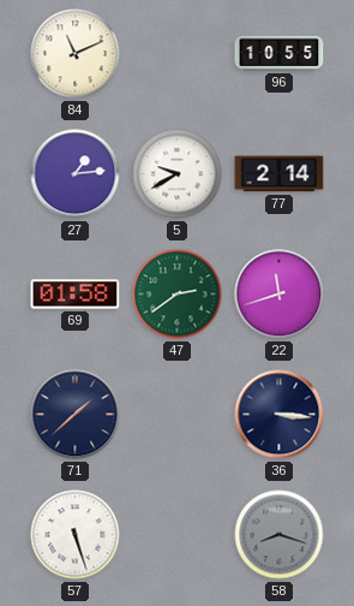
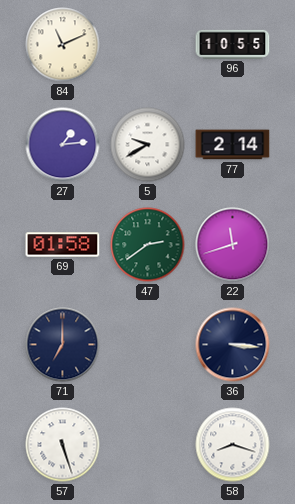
71: 1:38 -> 7:00 (63, 345)
58 dial: grey -> white (233, 445)
